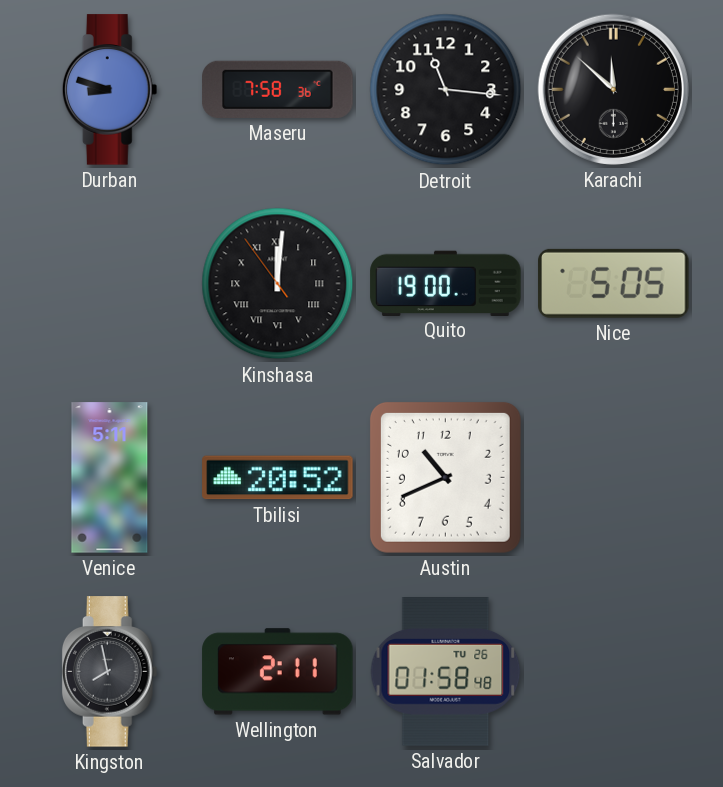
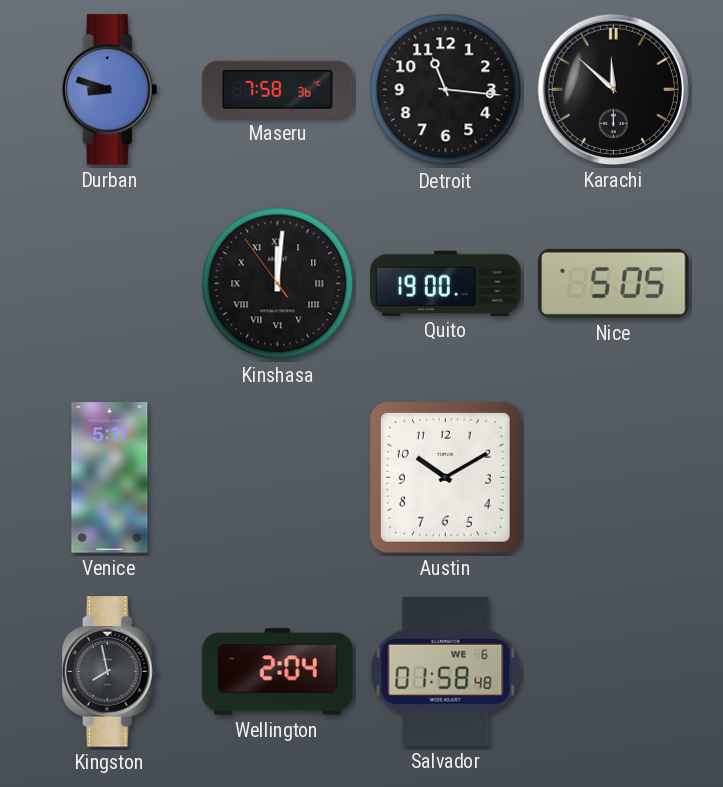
Tbilisi: 20:52 -> none (278, 478)
Austin: 10:41 -> 10:10 (445, 477)
Wellington: 2:11 -> 2:04 (278, 672)
Salvador date: TU 26 -> WE 6 (446, 672)
